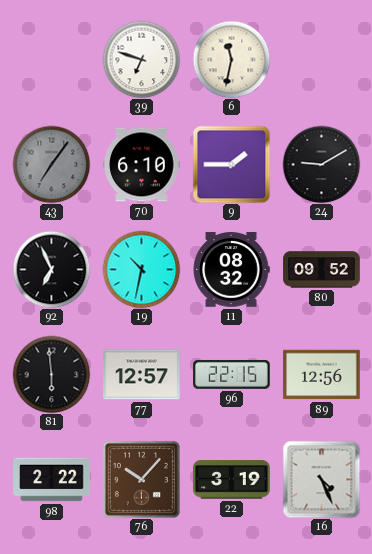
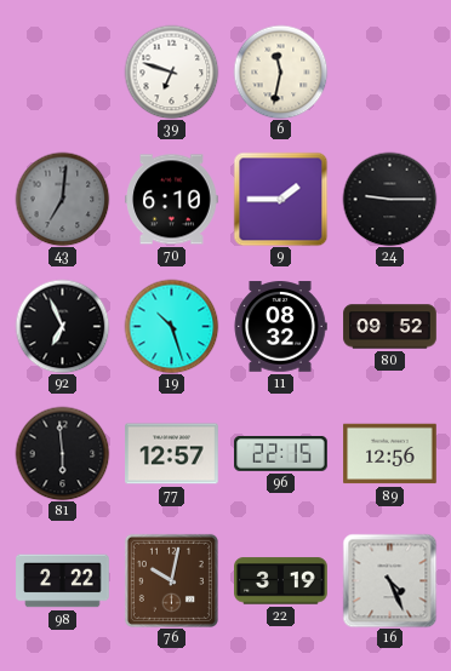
43: 7:06 -> 7:01 (62, 199)
24: 9:10 -> 9:15 (389, 199)
19: 10:32 -> 10:27 (171, 326)
76: 10:07 -> 10:02 (171, 580)
